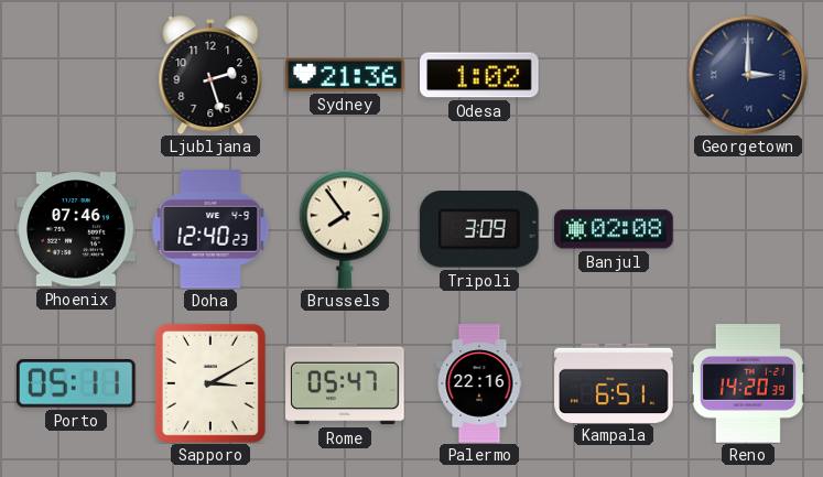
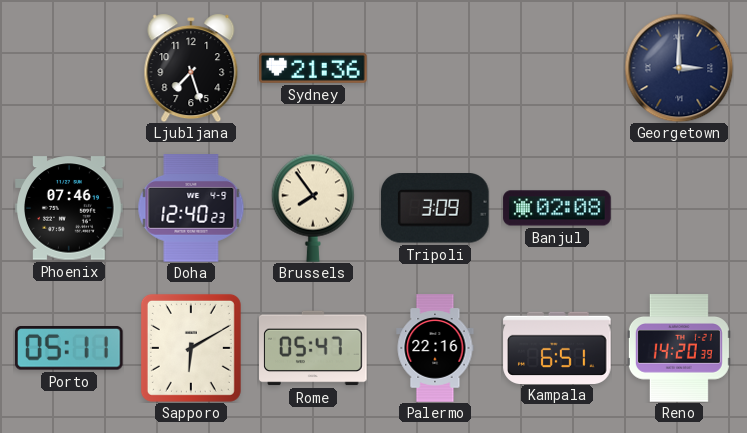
Ljubljana: 2:27 -> 7:27 (191, 68)
Odesa: 1:02 -> none (479, 75)
Sapporo: 3:10 -> 6:10 (191, 348)
